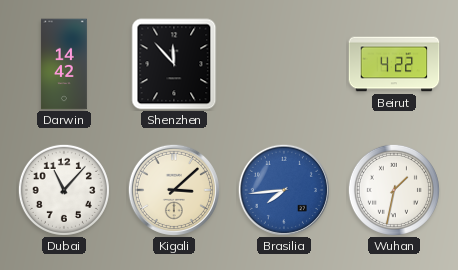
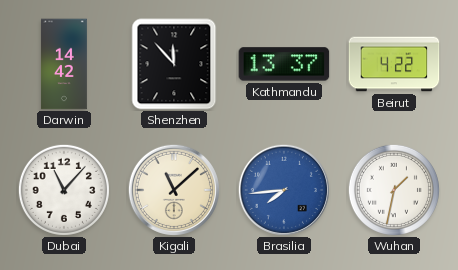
Kathmandu: none -> 13:37 (284, 64)
Kigali: 3:08 -> 11:08 (174, 190)
